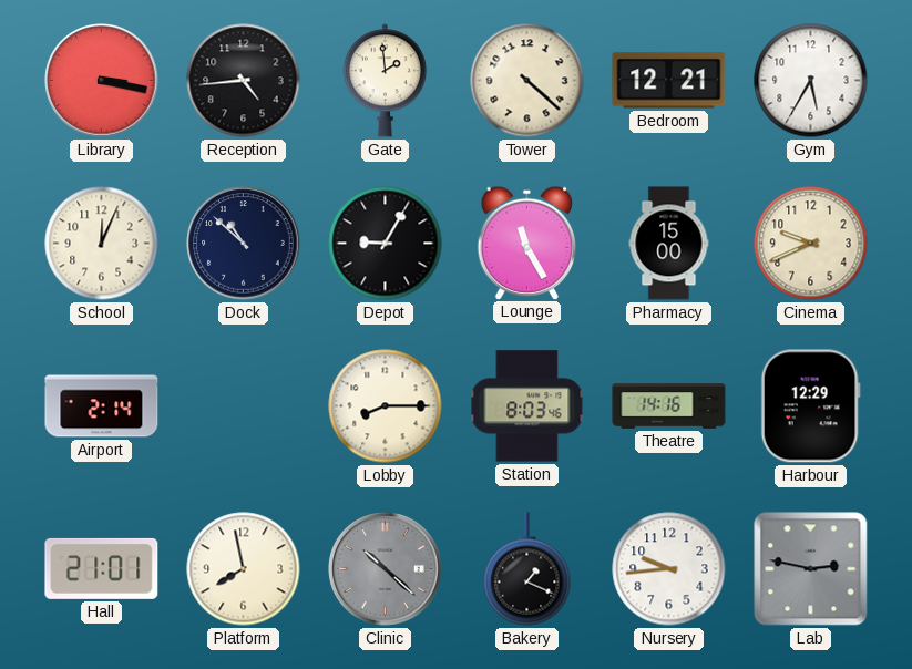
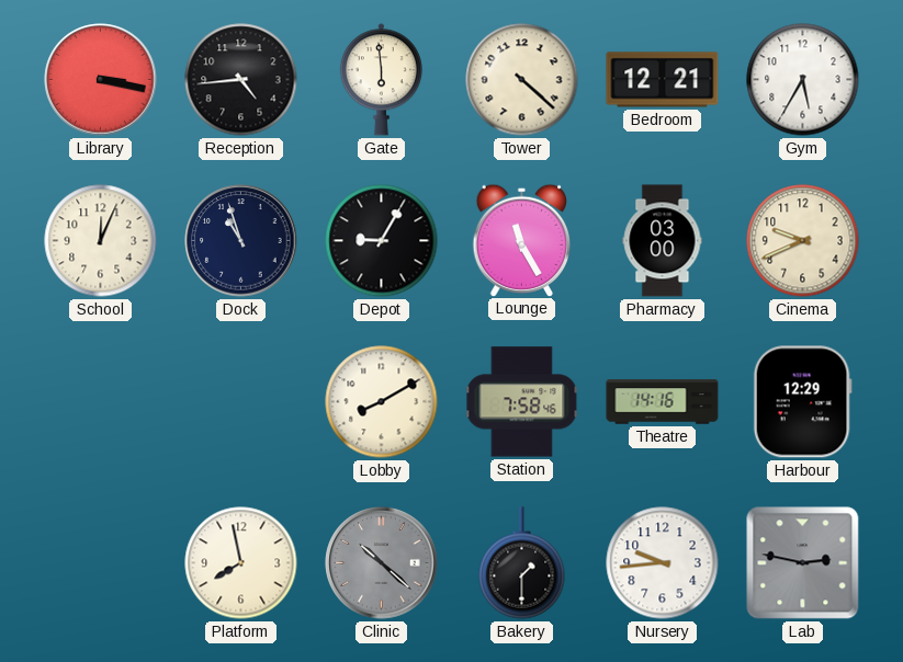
Gate: 1:59 -> 5:59 (381, 80)
Dock: 10:52 -> 10:57 (241, 241)
Pharmacy: 15:00 -> 03:00 (663, 241)
Airport: 2:14 -> none (102, 406)
Lobby: 8:15 -> 8:10 (382, 402)
Station: 8:03 -> 7:58 (522, 402)
Hall: 21:01 -> none (102, 568)
Bakery: 1:19 -> 1:30 (522, 563)
